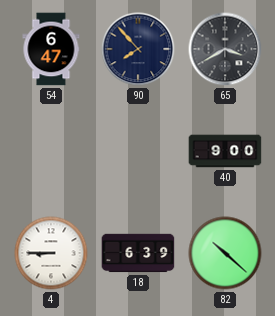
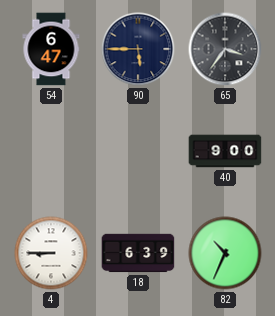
90: 7:53 -> 5:45 (138, 49)
65: 3:40 -> 3:36 (225, 49)
82: 10:22 -> 10:34 (225, 253)
